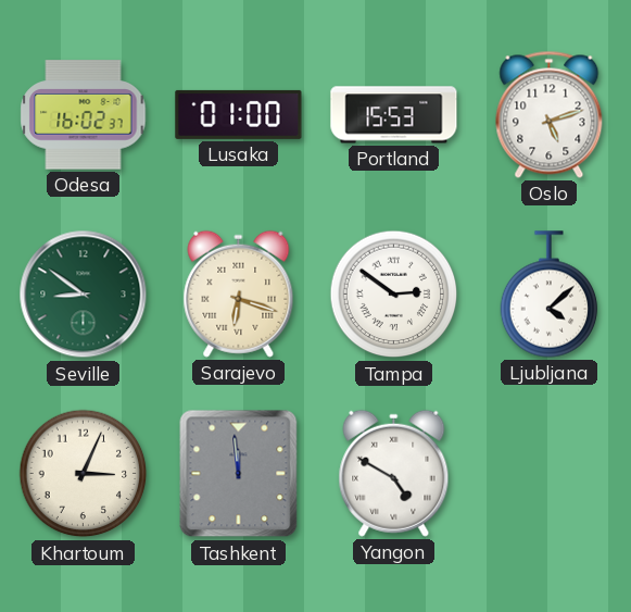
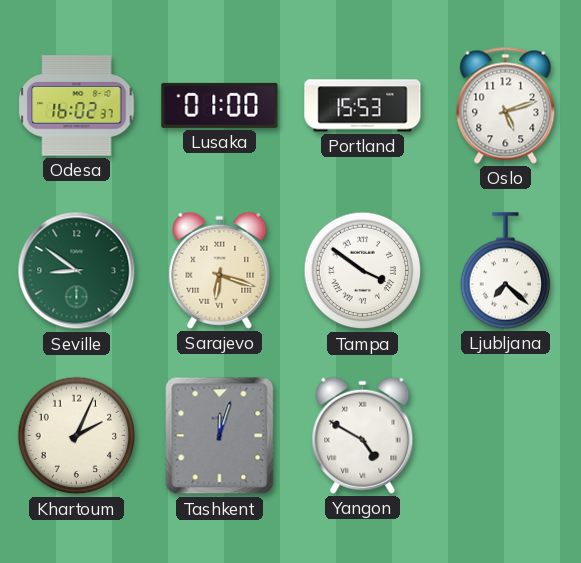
Tampa: 2:51 -> 3:51 (363, 271)
Ljubljana: 4:08 -> 7:22 (506, 271)
Khartoum: 3:04 -> 2:04 (77, 436)
Tashkent: 11:59 -> 12:03 (220, 436)
